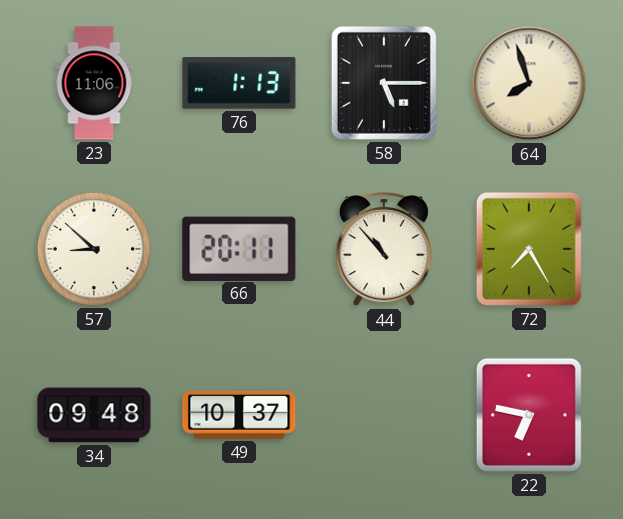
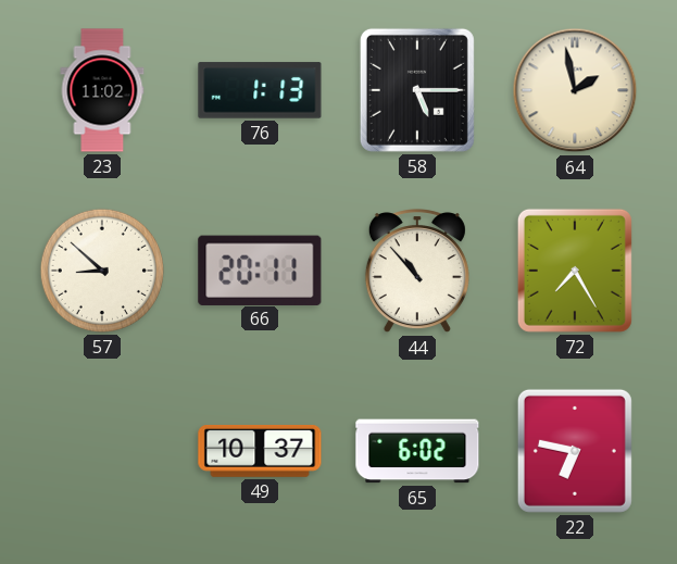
23: 11:06 -> 11:02 (102, 90)
64: 7:57 -> 1:58 (575, 90)
34: 09:48 -> none (94, 415)
65: none -> 6:02 (417, 451)
